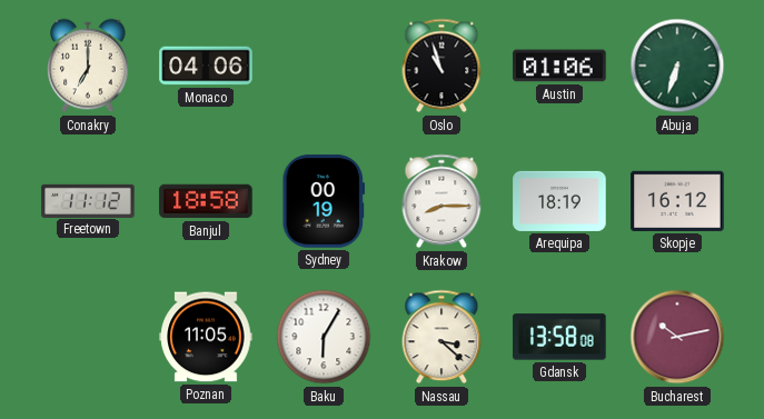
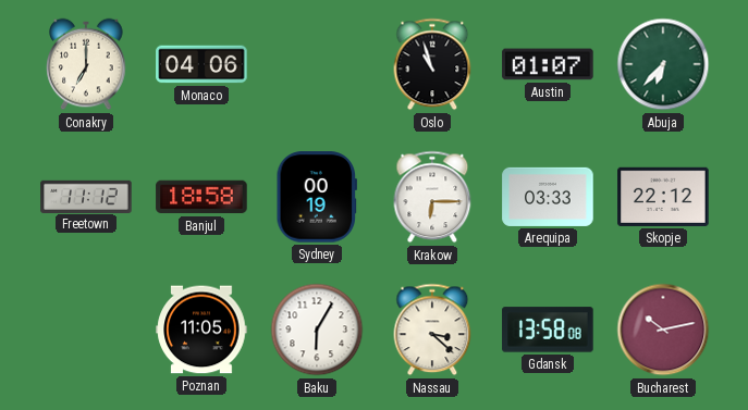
Austin: 01:06 -> 01:07 (548, 64)
Abuja: 6:33 -> 6:37 (663, 64)
Krakow: 8:15 -> 6:15 (432, 197)
Arequipa: 18:19 -> 03:33 (548, 197)
Skopje: 16:12 -> 22:12 (663, 197)
